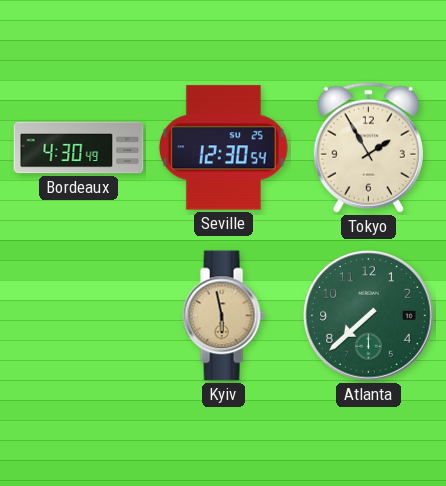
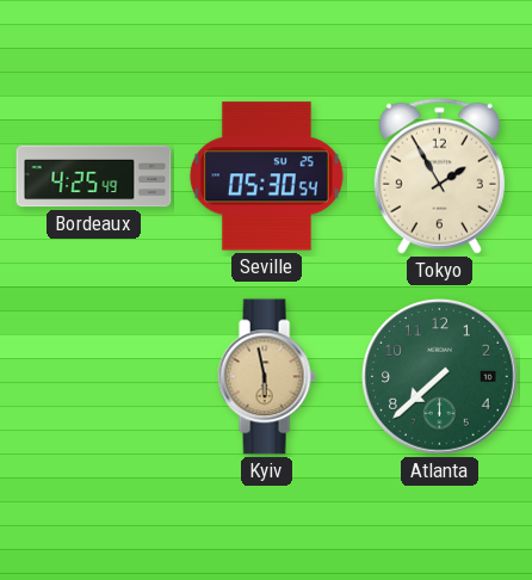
Bordeaux: 4:30 -> 4:25 (94, 177)
Seville: 12:30 -> 05:30 (266, 177)
